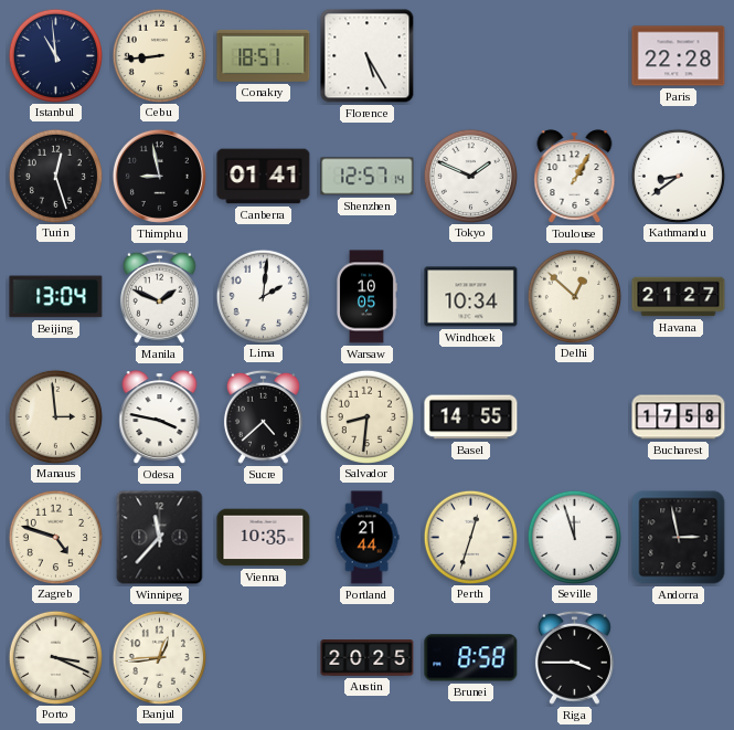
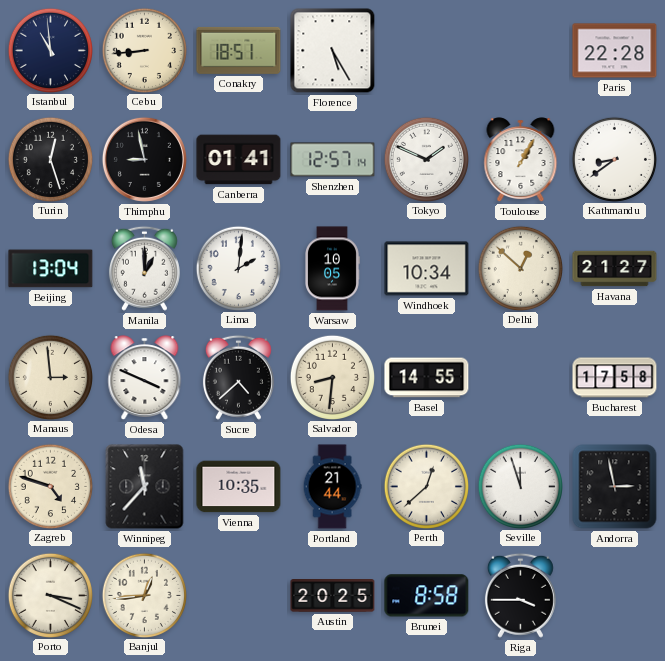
Manila: 1:49 -> 1:00 (144, 268)
Odesa: 3:47 -> 3:49 (145, 378)
Perth: 12:33 -> 12:38 (426, 486)
